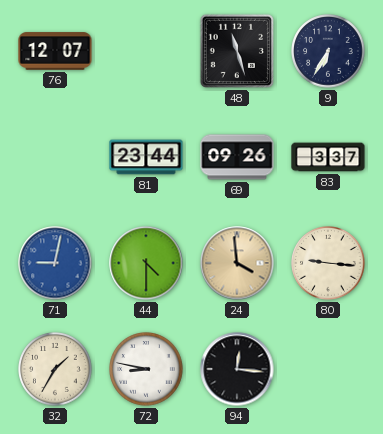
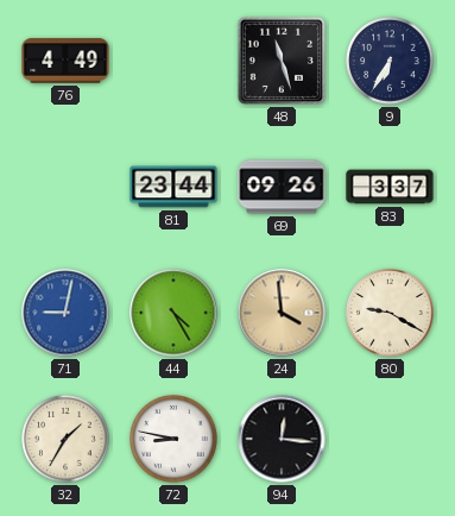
76: 12:07 -> 4:49 (65, 61)
44: 4:30 -> 4:25 (173, 313)
80: 9:16 -> 9:20 (390, 313)
